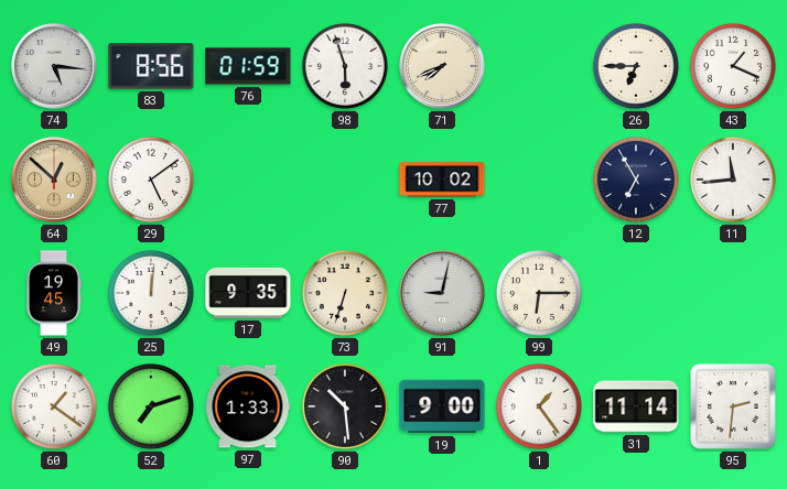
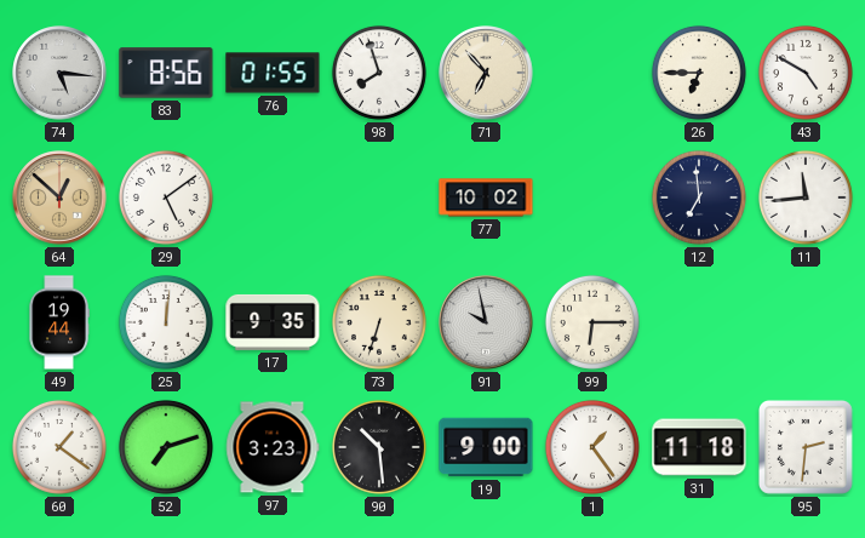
76: 01:59 -> 01:55 (273, 73)
98: 5:57 -> 7:57 (379, 73)
71: 7:41 -> 6:53 (486, 73)
43: 1:19 -> 4:50 (806, 73)
12: 6:55 -> 6:59 (699, 198)
49: 19:45 -> 19:44 (59, 322)
91: 9:02 -> 9:58 (486, 322)
97: 1:33 -> 3:23 (273, 447)
31: 11:14 -> 11:18 (699, 447)
